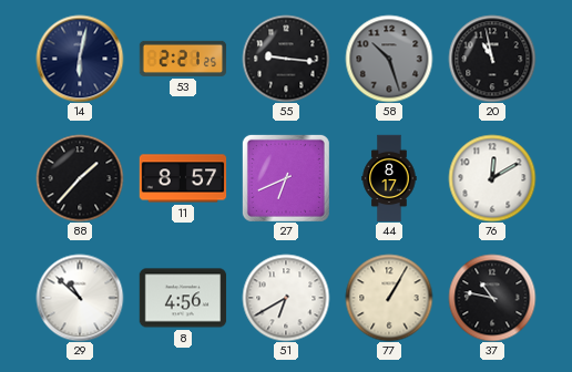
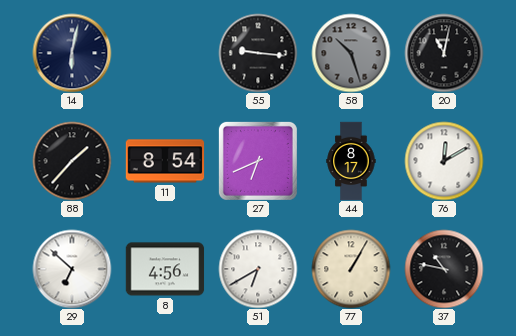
53: 2:21 -> none (183, 59)
20: 10:58 -> 11:02 (444, 53)
11: 8:57 -> 8:54 (165, 161)
29: 10:52 -> 6:52 (72, 269)
